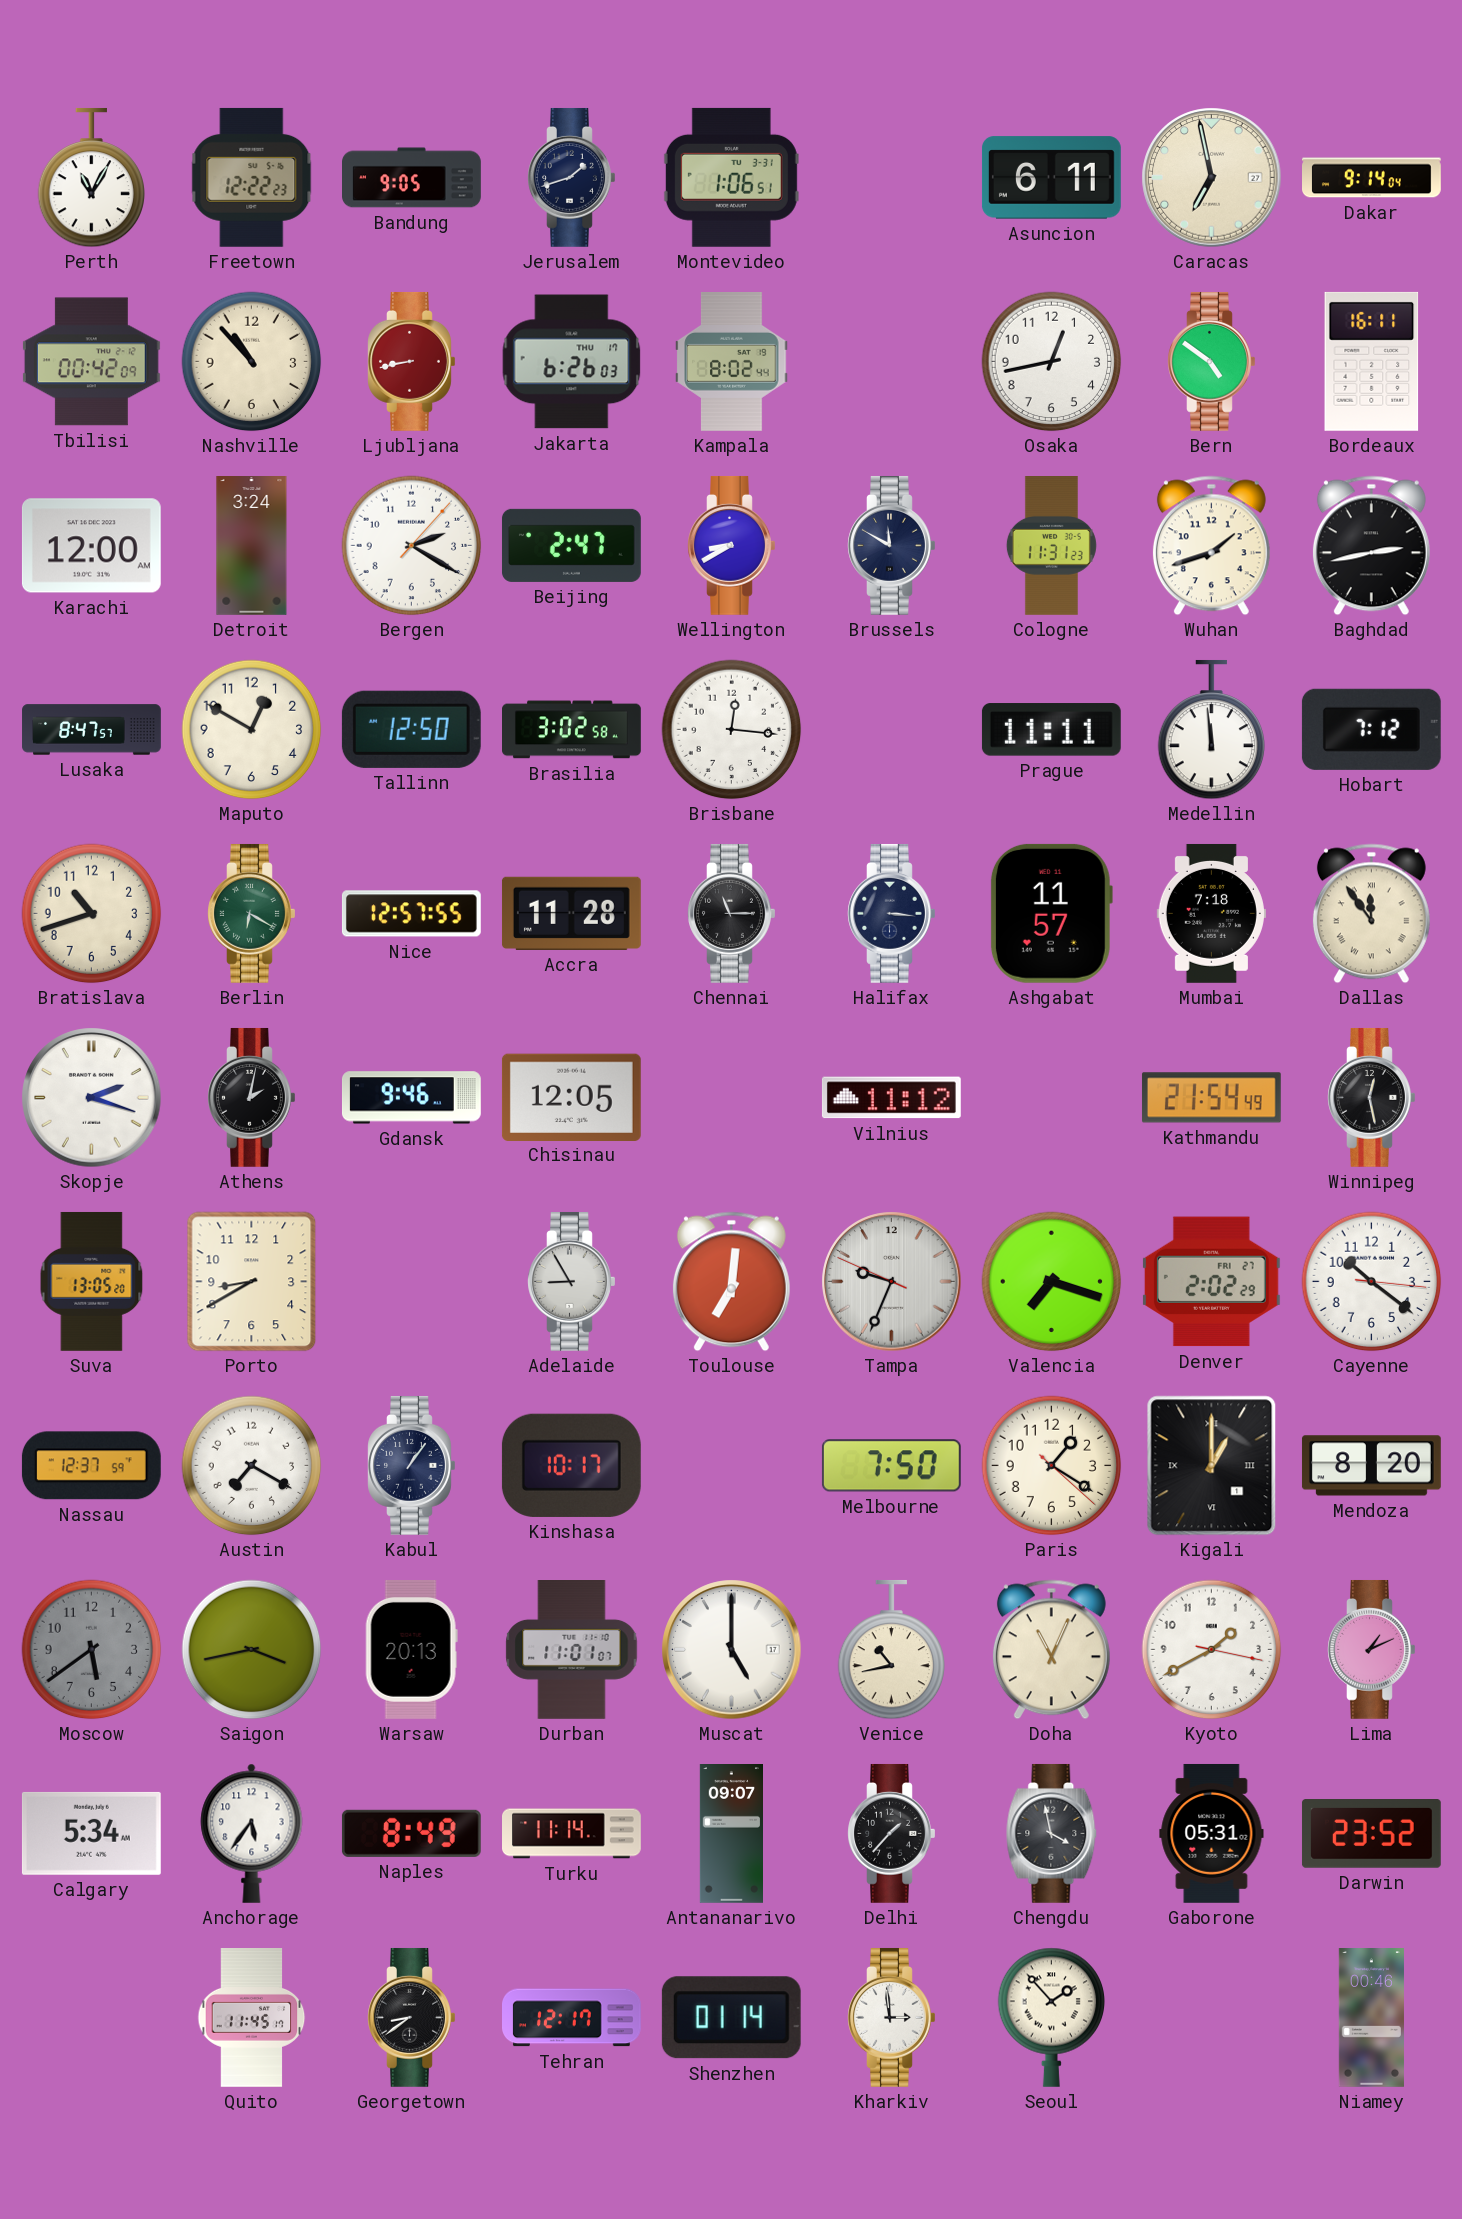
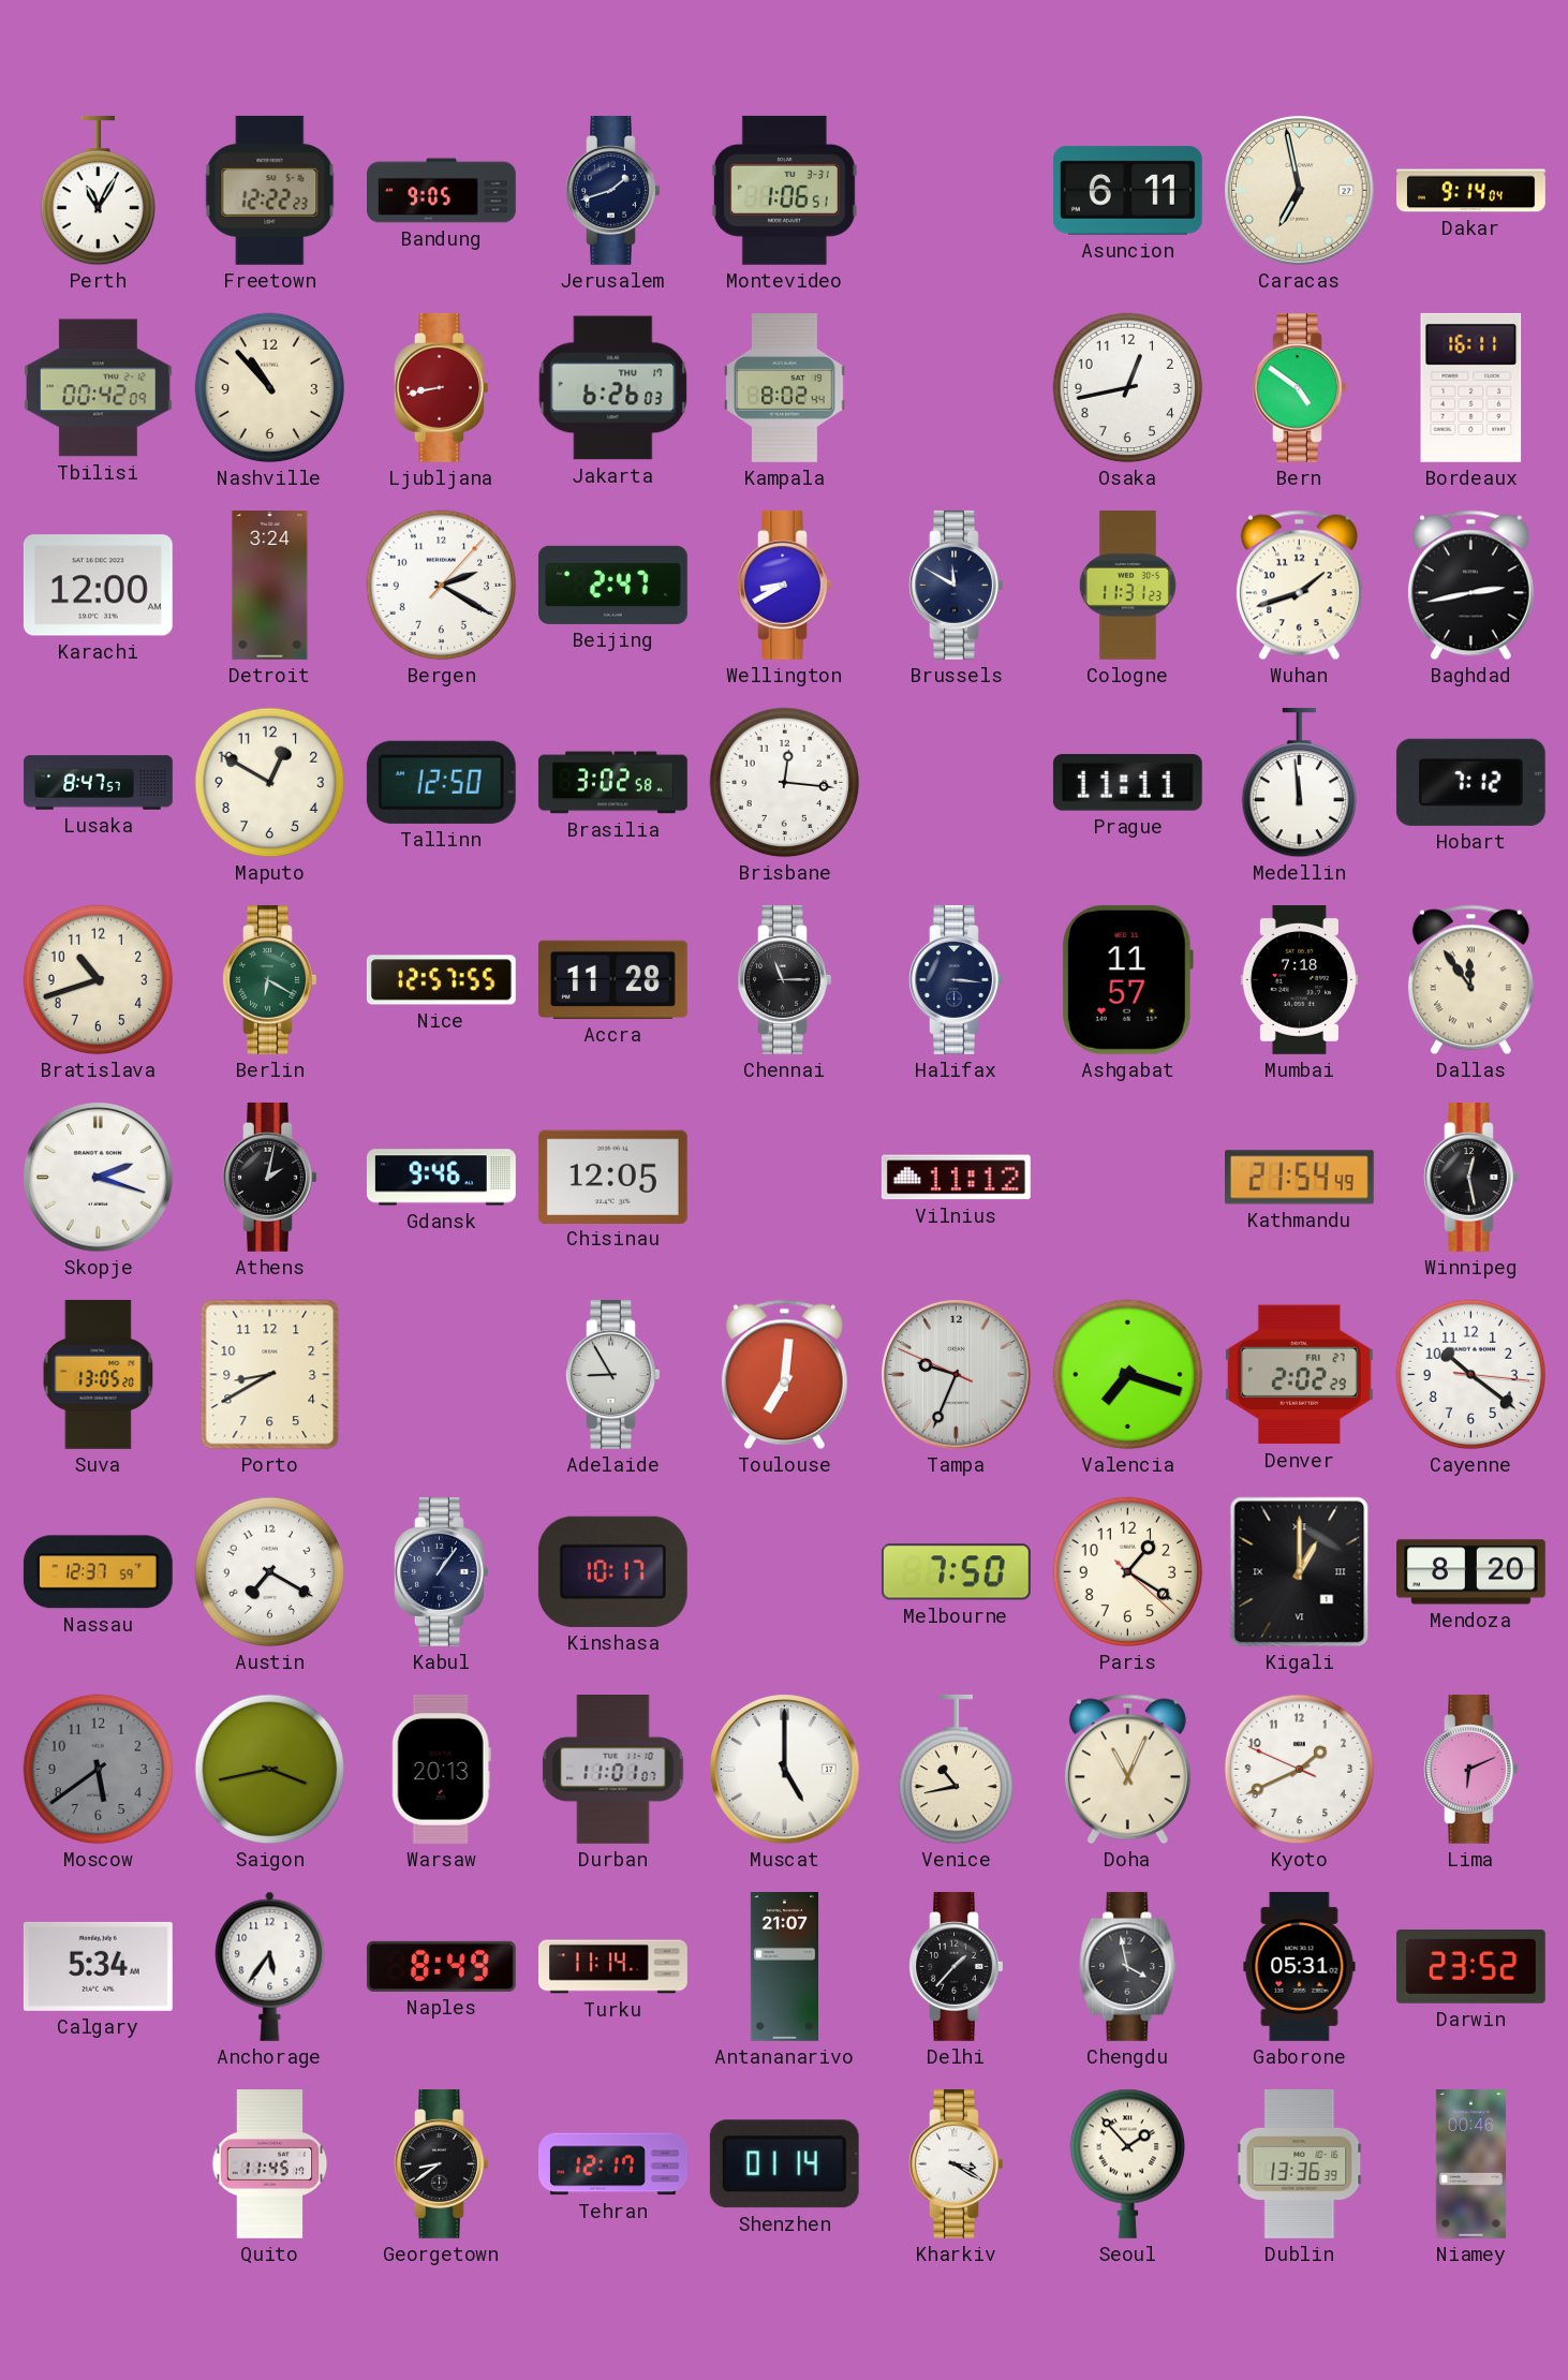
Kyoto: 1:40:17 -> 1:40:49 (1300, 1770)
Lima: 1:11 -> 6:11 (1471, 1769)
Antananarivo: 09:07 -> 21:07 (784, 1967)
Kharkiv: 2:59 -> 3:20 (957, 2163)
Dublin: none -> 13:36 (1300, 2163)
